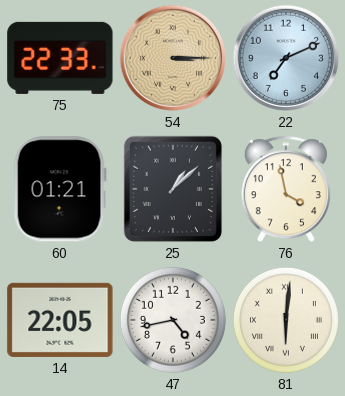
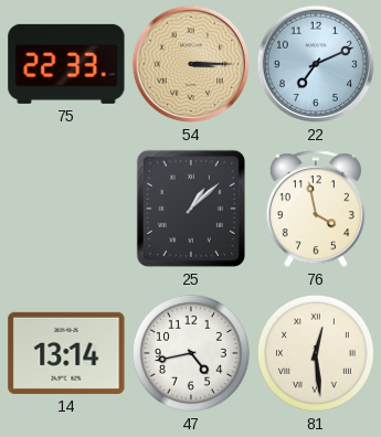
60: 01:21 -> none (60, 189)
14: 22:05 -> 13:14 (66, 353)
81: 6:01 -> 12:29 (316, 353)
